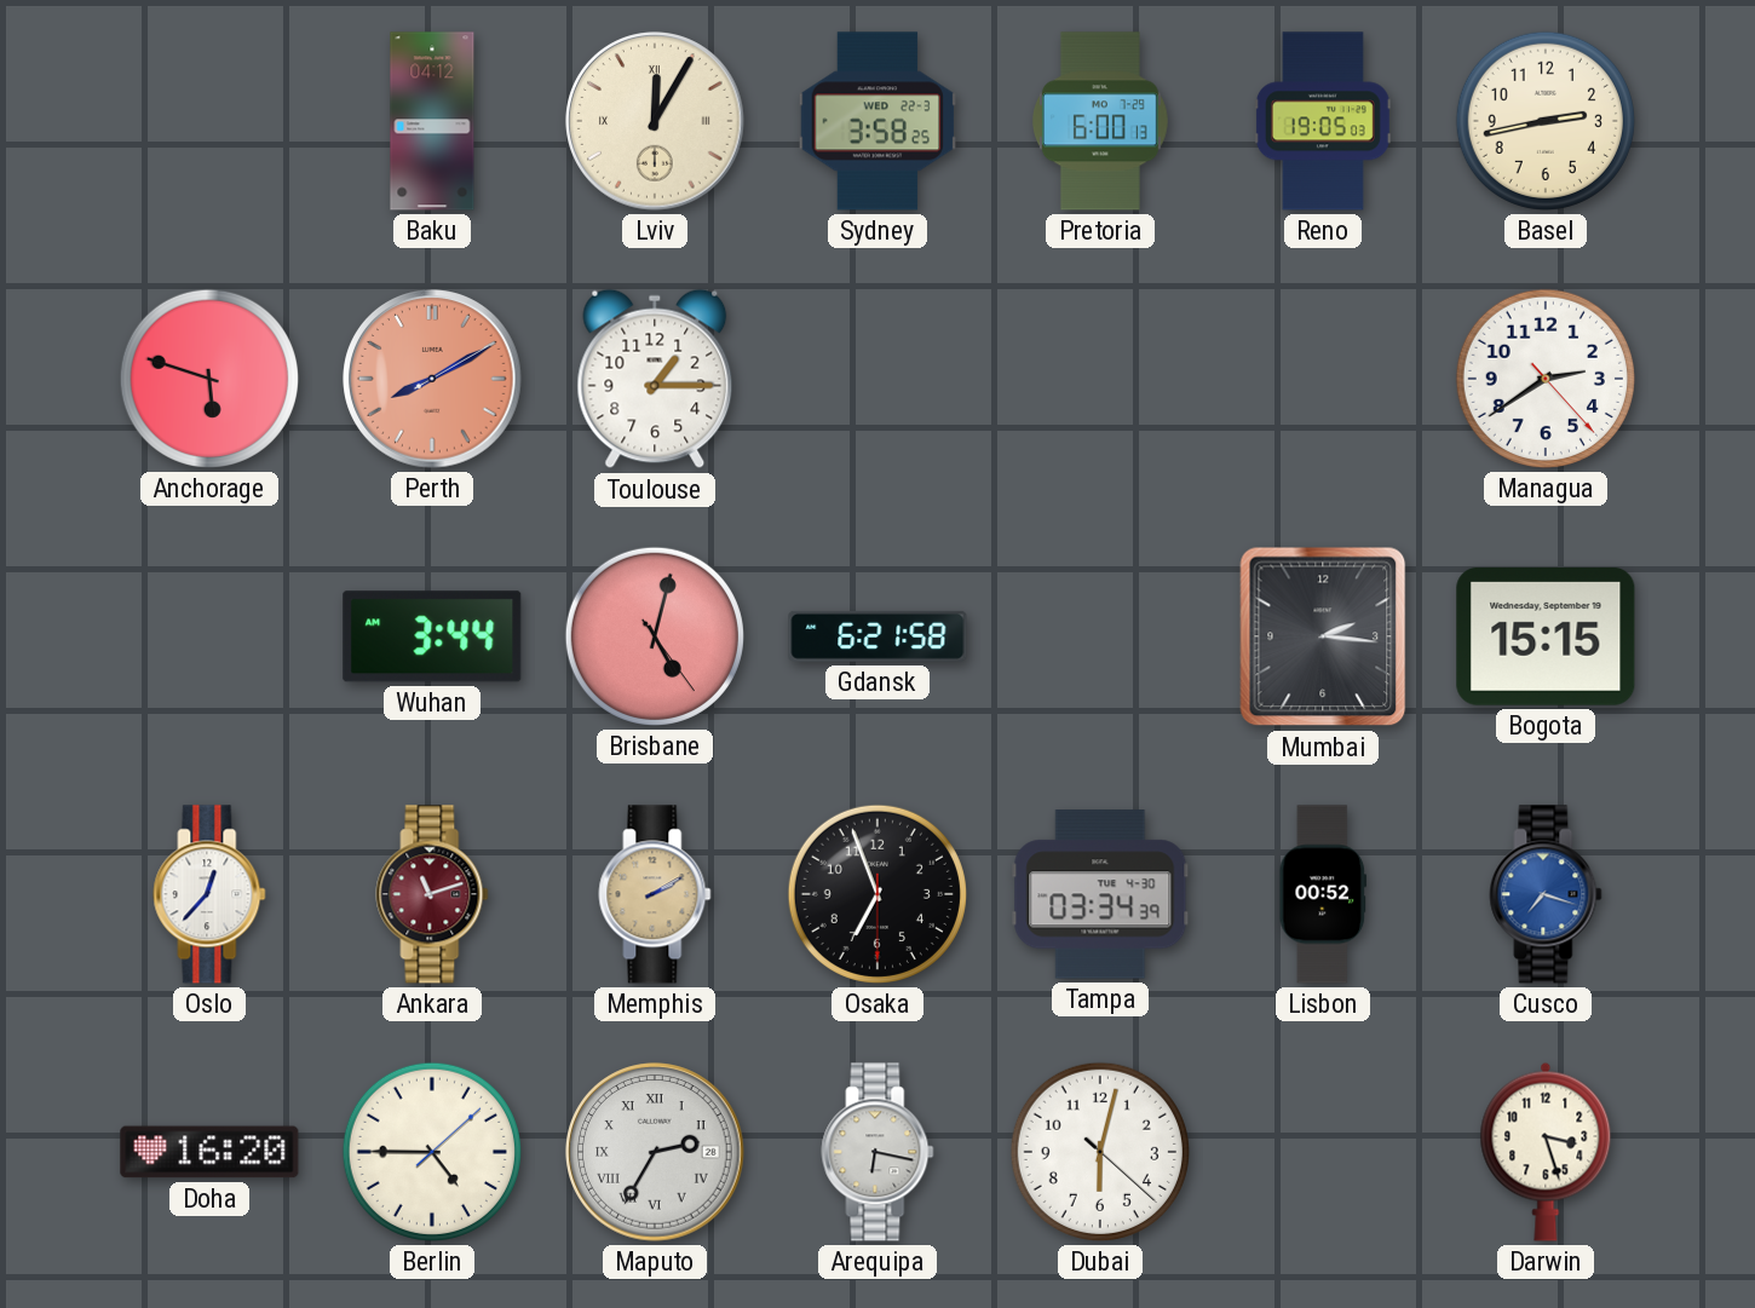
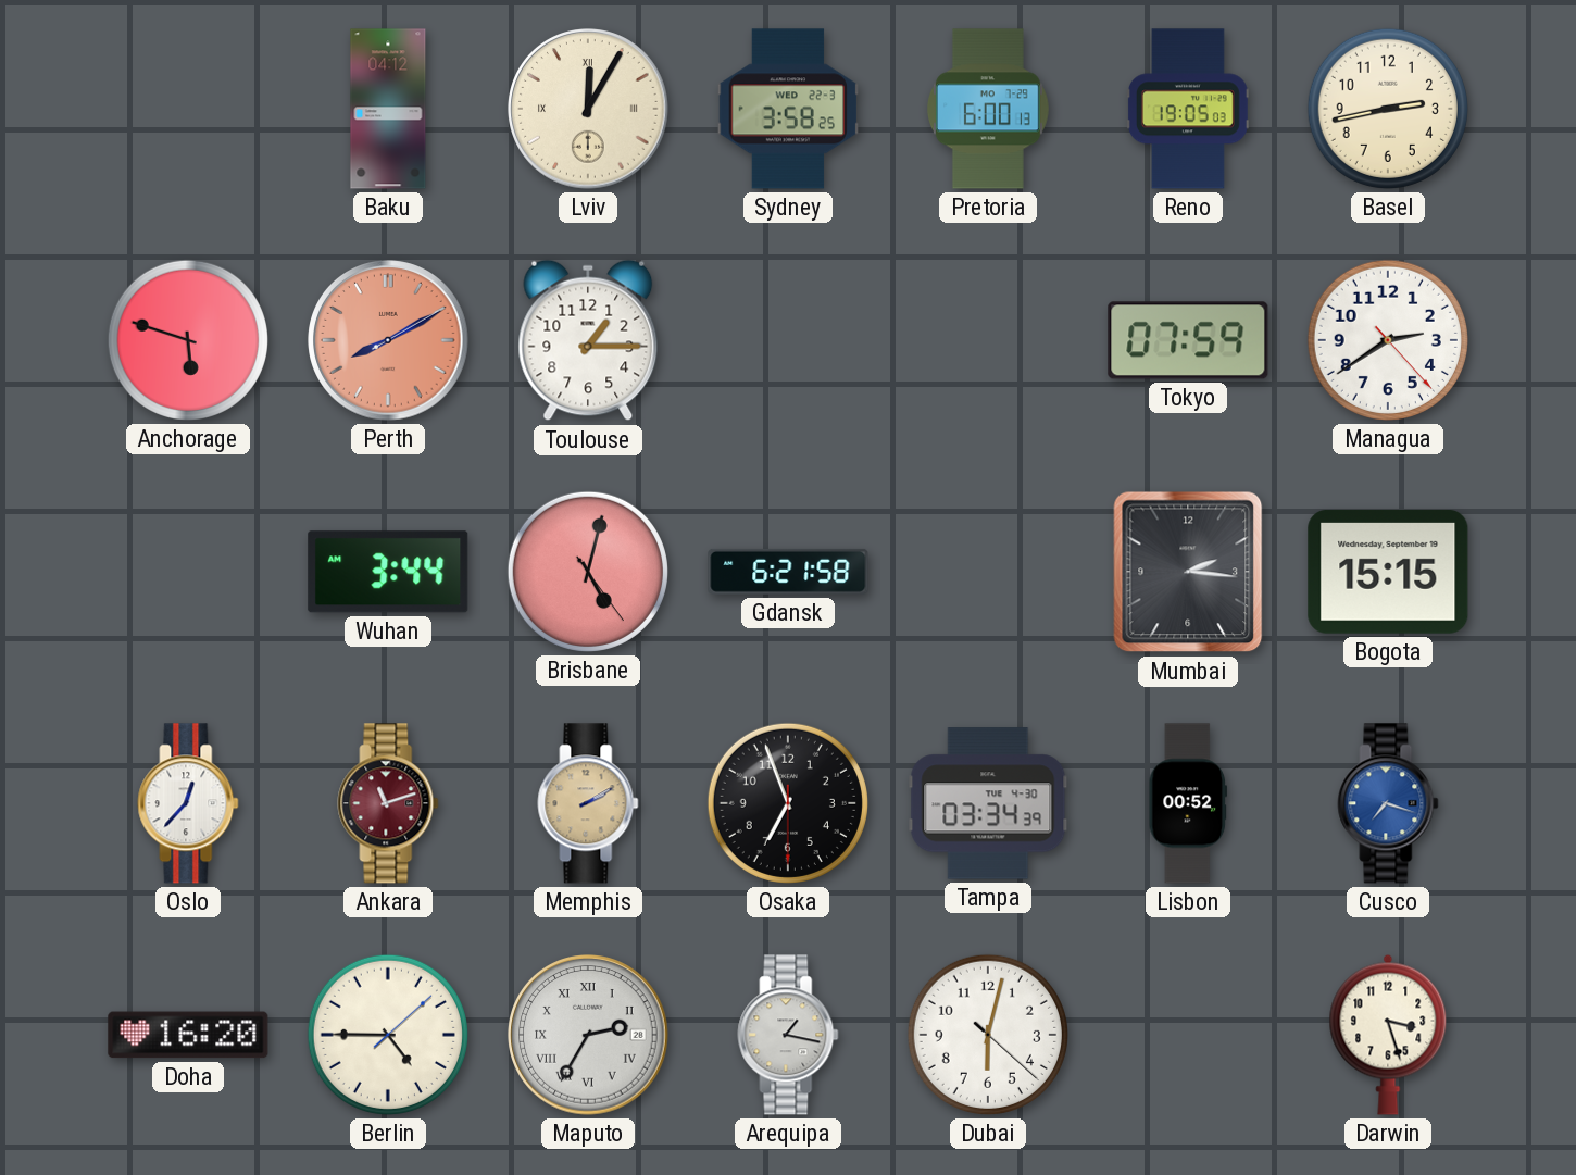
Tokyo: none -> 07:59 (1188, 340)
Arequipa: 6:17 -> 1:17 (788, 1035)
